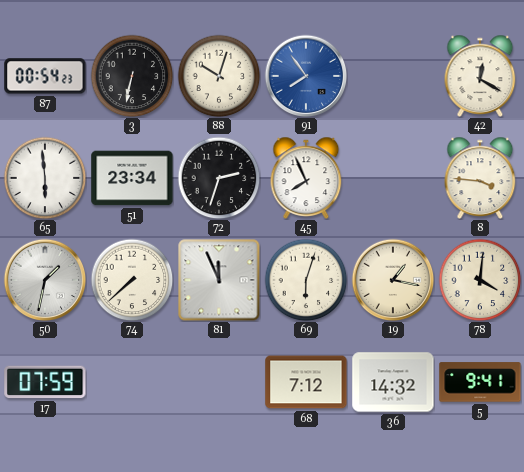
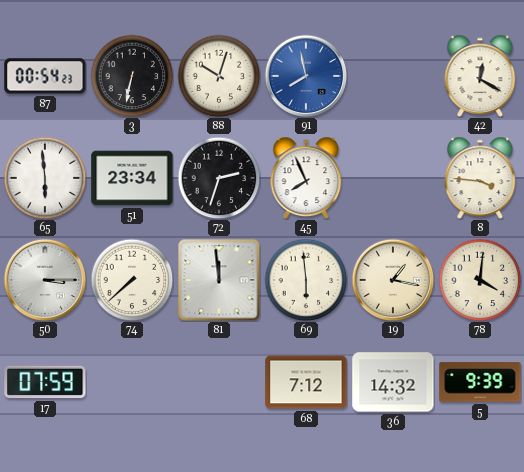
91: 7:54 -> 7:58 (306, 76)
50: 1:32 -> 3:15 (45, 280)
81: 11:56 -> 11:59 (219, 280)
69: 6:03 -> 5:59 (306, 280)
5: 9:41 -> 9:39 (480, 382)
